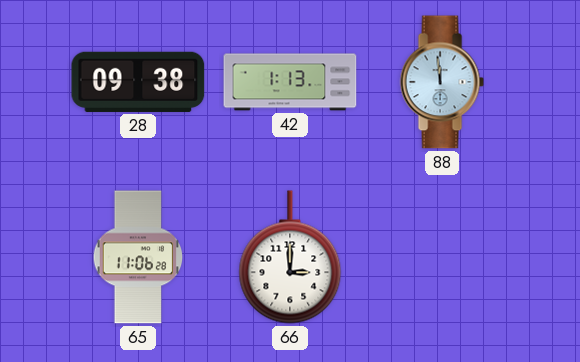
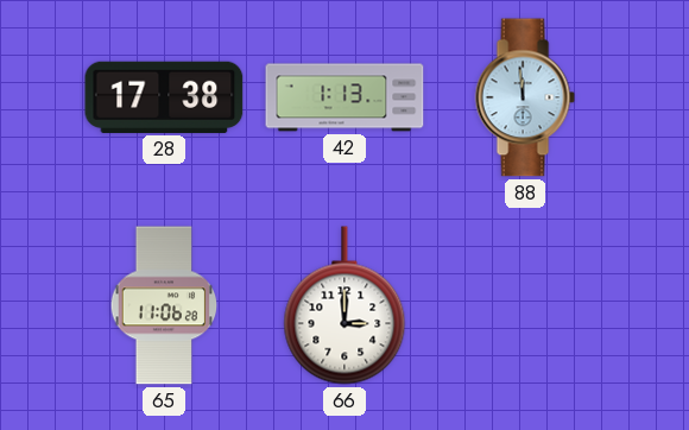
28: 09:38 -> 17:38 (164, 97)
